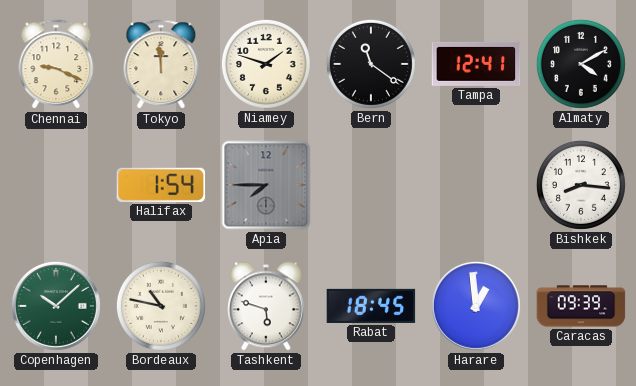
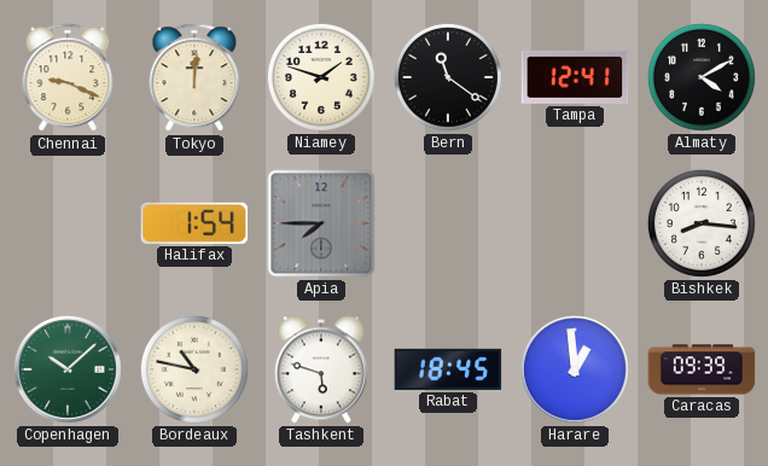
Tokyo: 11:59 -> 12:01 (194, 78)
